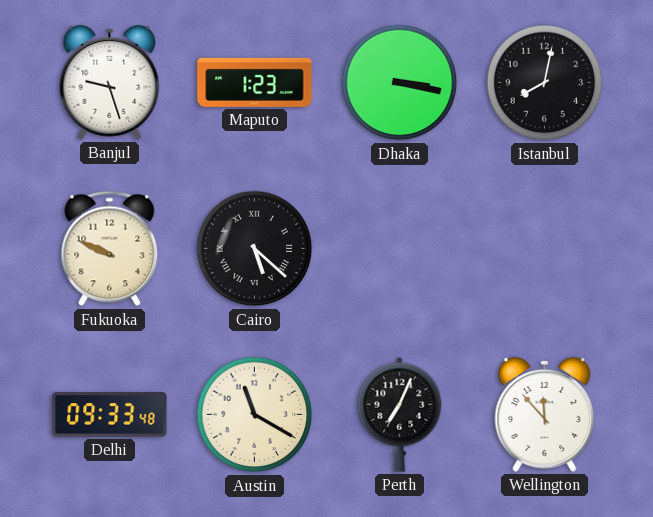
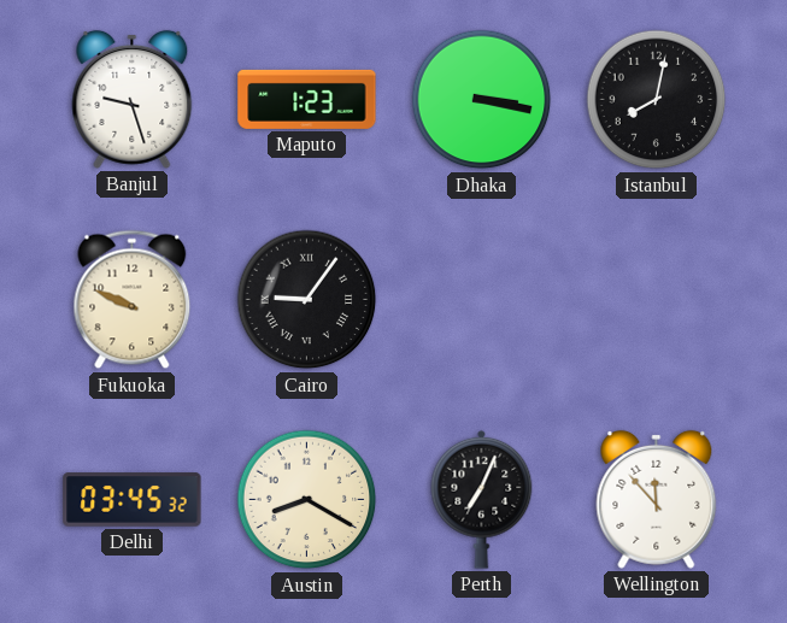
Cairo: 5:22 -> 9:06 (307, 300)
Delhi: 09:33 -> 03:45 (133, 500)
Austin: 11:20 -> 8:20 (307, 500)
